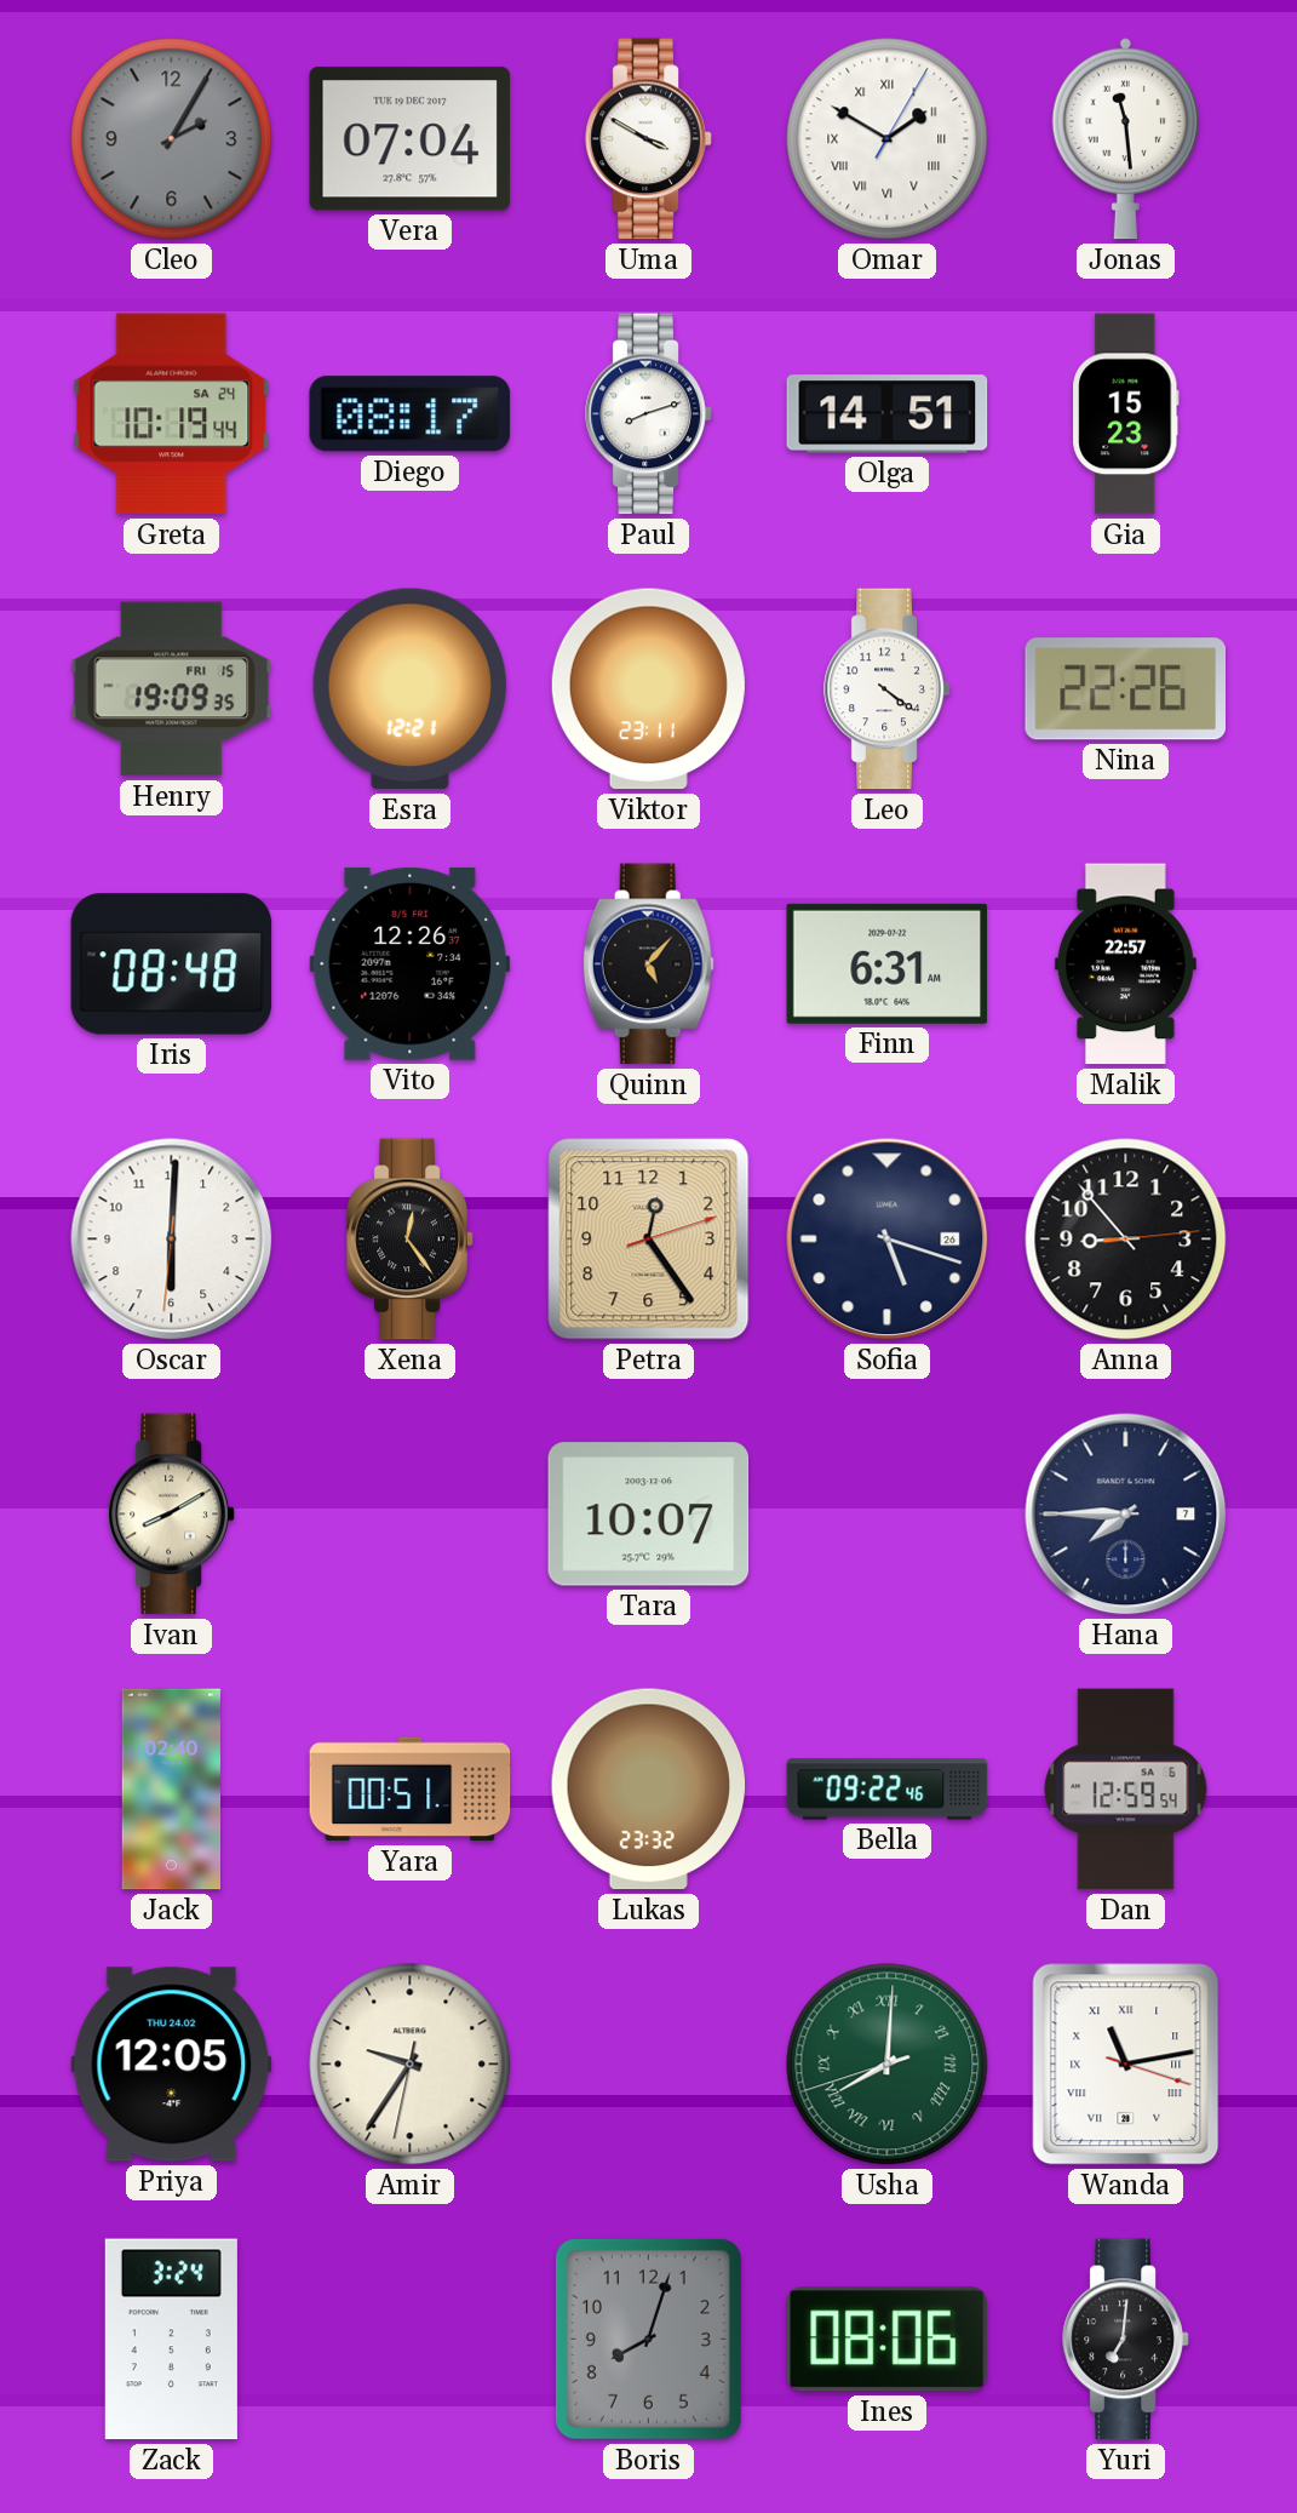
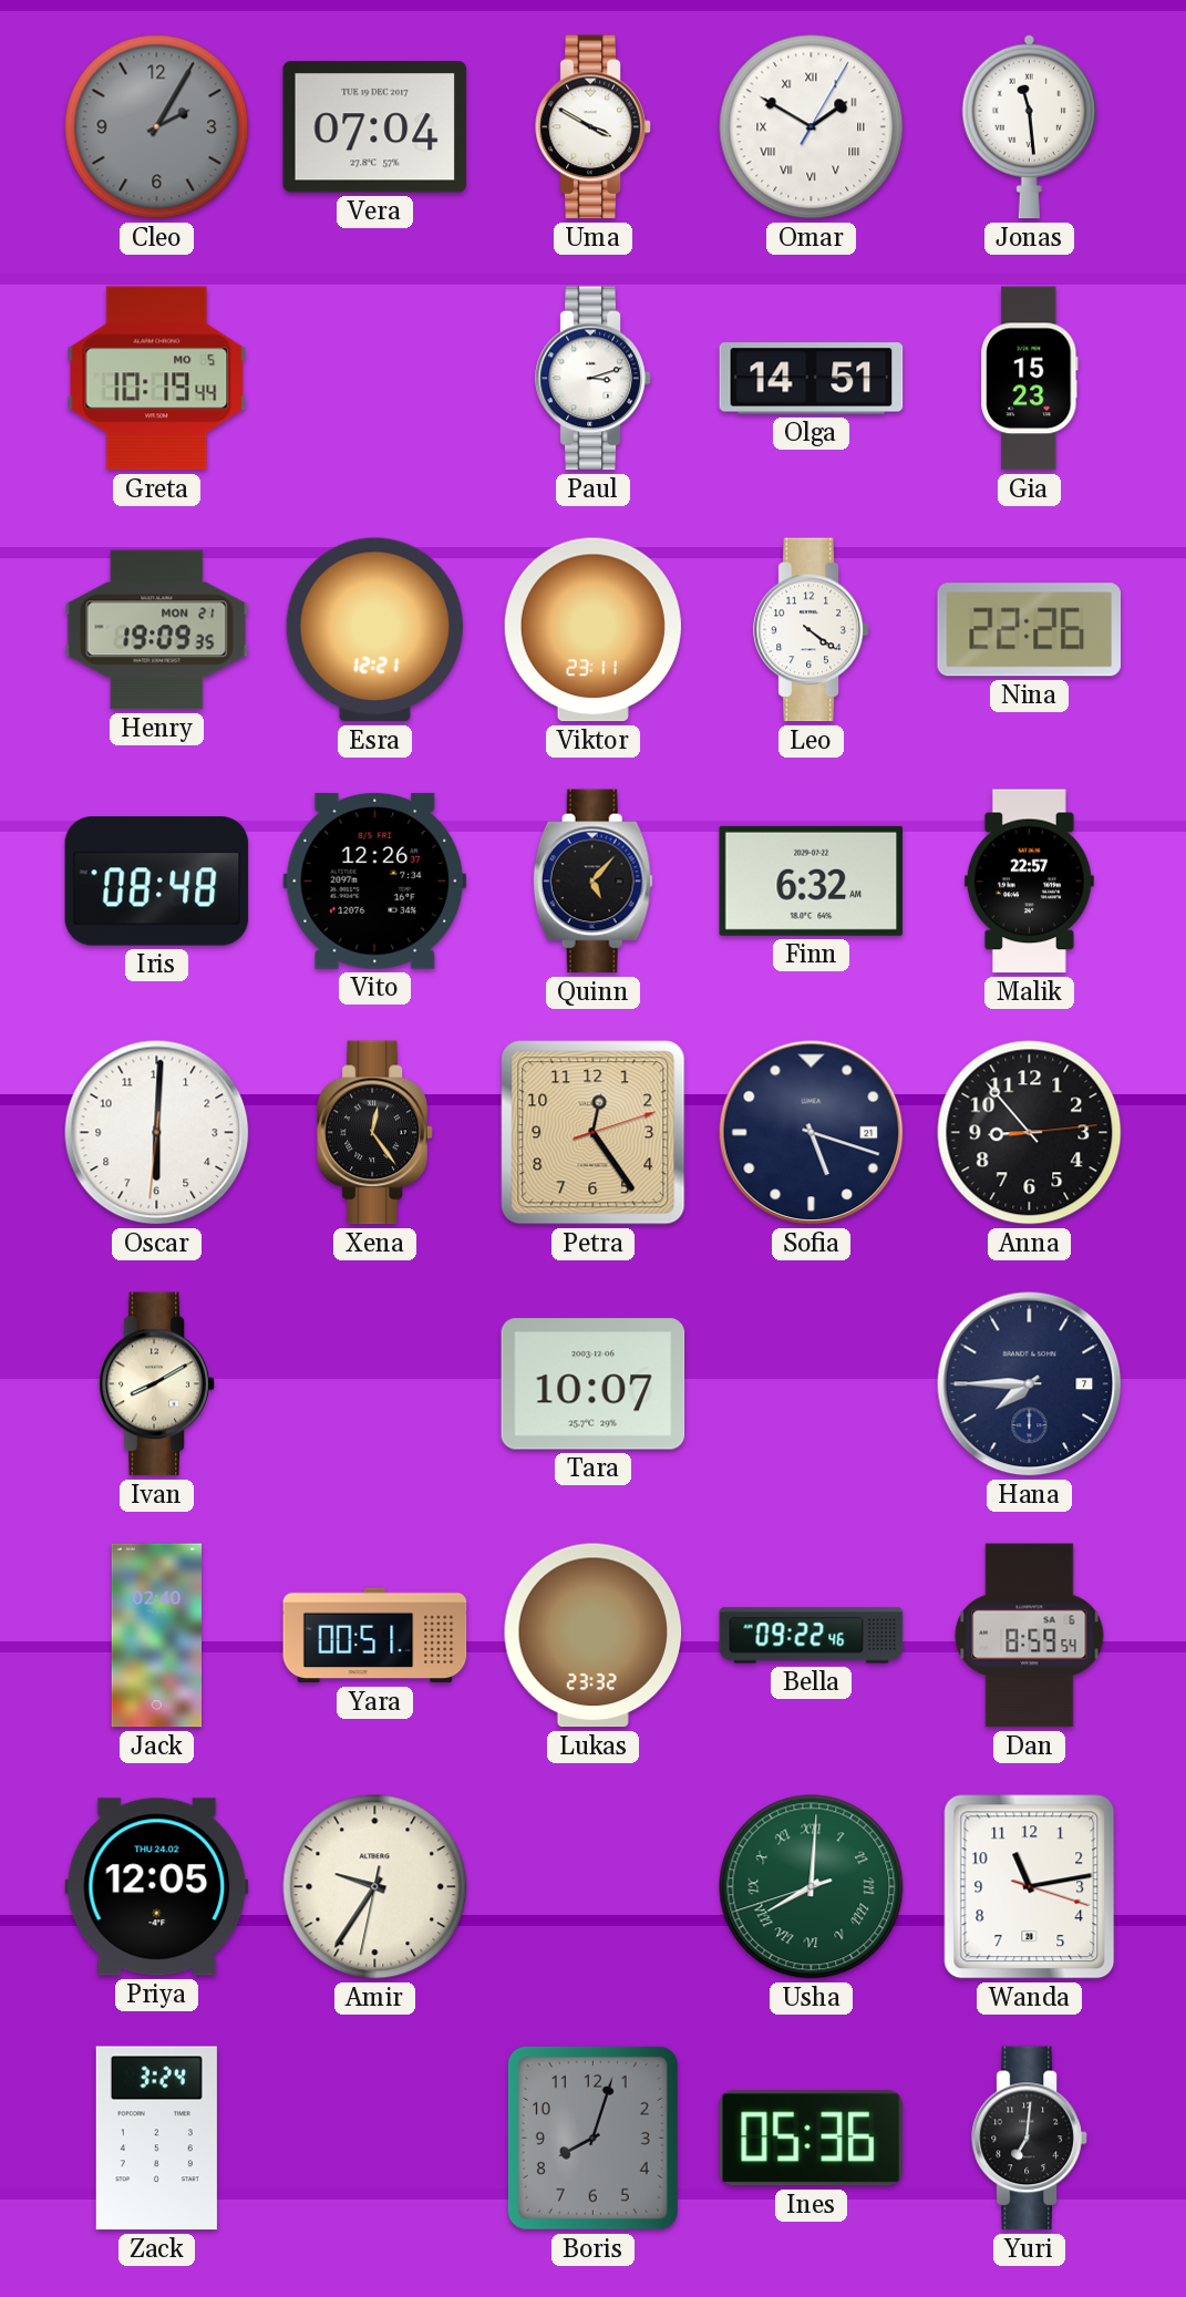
Greta date: SA 24 -> MO 5 (157, 379)
Diego: 08:17 -> none (411, 414)
Paul: 8:12 -> 3:12 (594, 379)
Henry date: FRI 15 -> MON 21 (157, 630)
Finn: 6:31 -> 6:32 (812, 880)
Sofia date: 26 -> 21 (812, 1133)
Dan: 12:59 -> 8:59 (1030, 1636)
Wanda numerals: Roman -> Arabic (1030, 1887)
Ines: 08:06 -> 05:36 (811, 2139)
